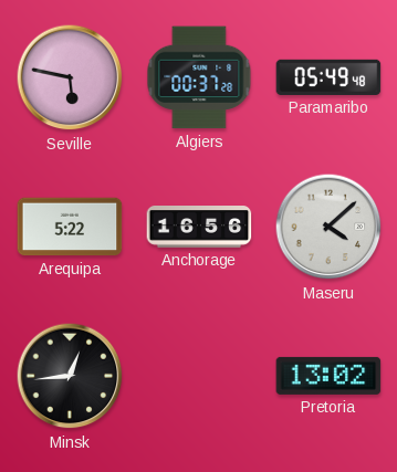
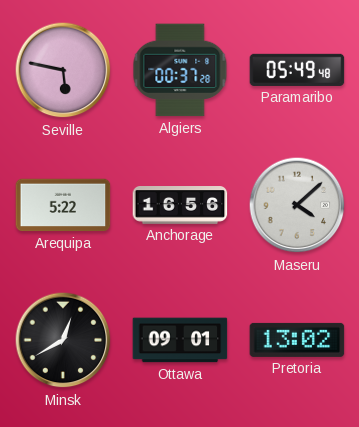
Minsk: 12:44 -> 12:40 (63, 340)
Ottawa: none -> 09:01 (180, 340)
